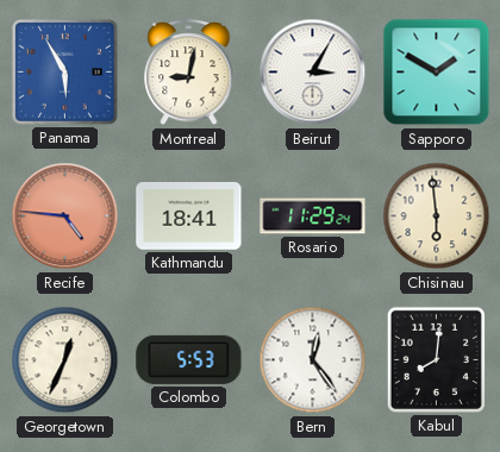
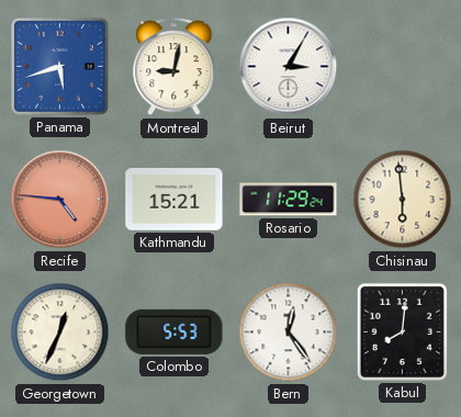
Panama: 5:55 -> 5:42 (59, 66)
Sapporo: 1:50 -> none (437, 73)
Kathmandu: 18:41 -> 15:21 (175, 200)
